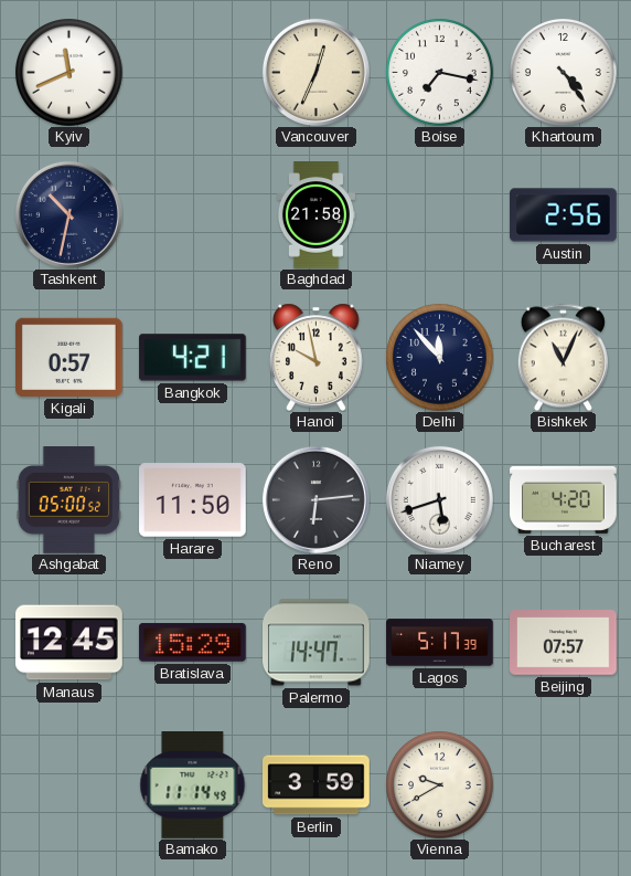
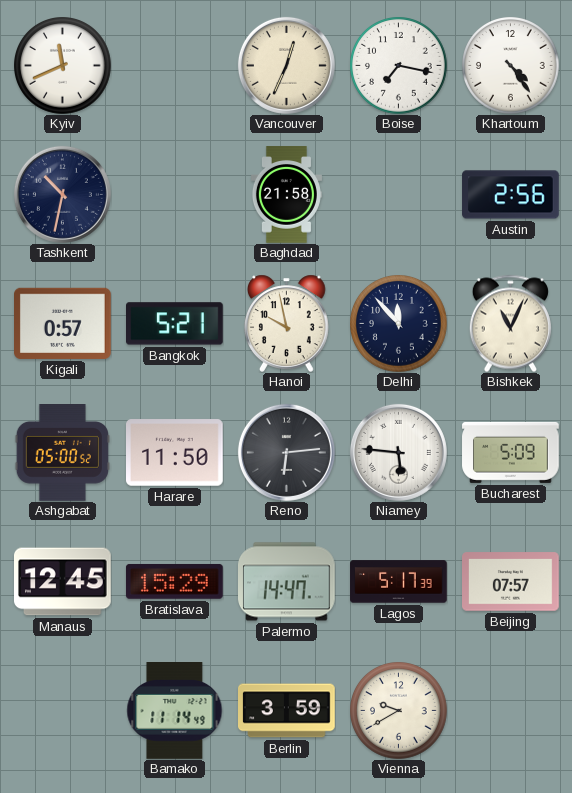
Bangkok: 4:21 -> 5:21 (175, 324)
Niamey: 5:42 -> 5:46 (398, 452)
Bucharest: 4:20 -> 5:09 (511, 452)
